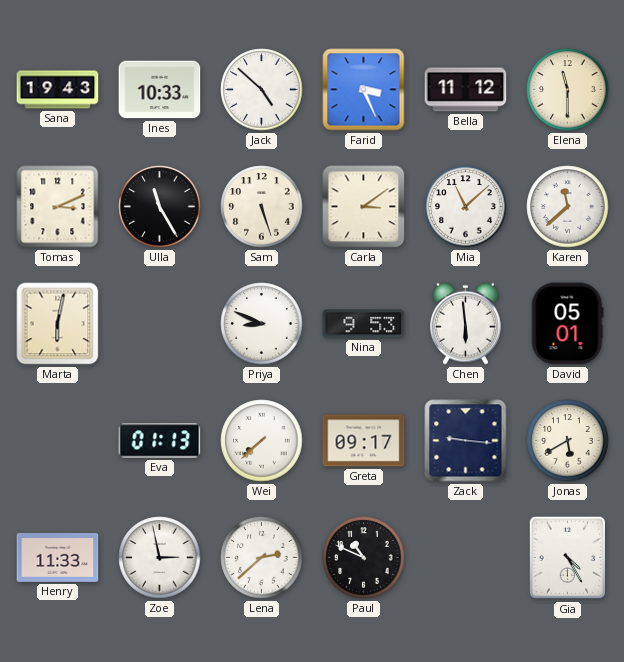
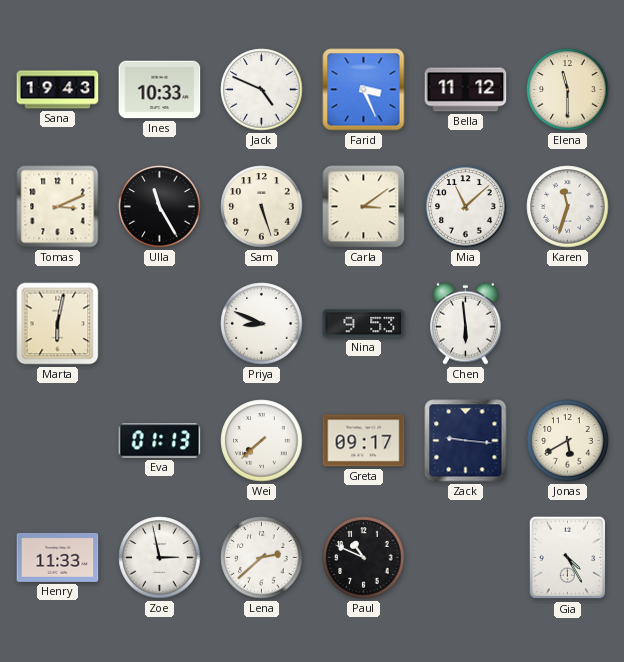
Jack: 4:52 -> 4:49 (262, 90)
Karen: 11:38 -> 11:33 (568, 207)
David: 05:01 -> none (568, 324)
